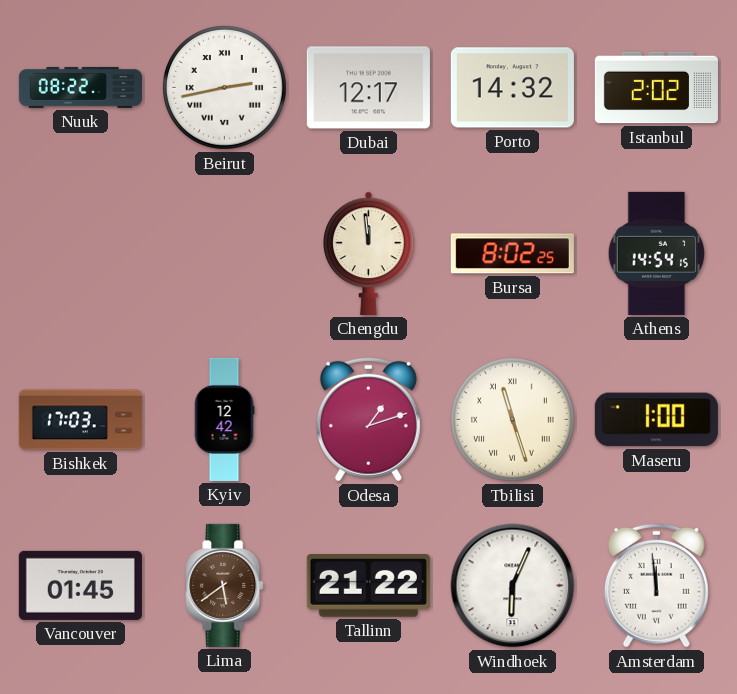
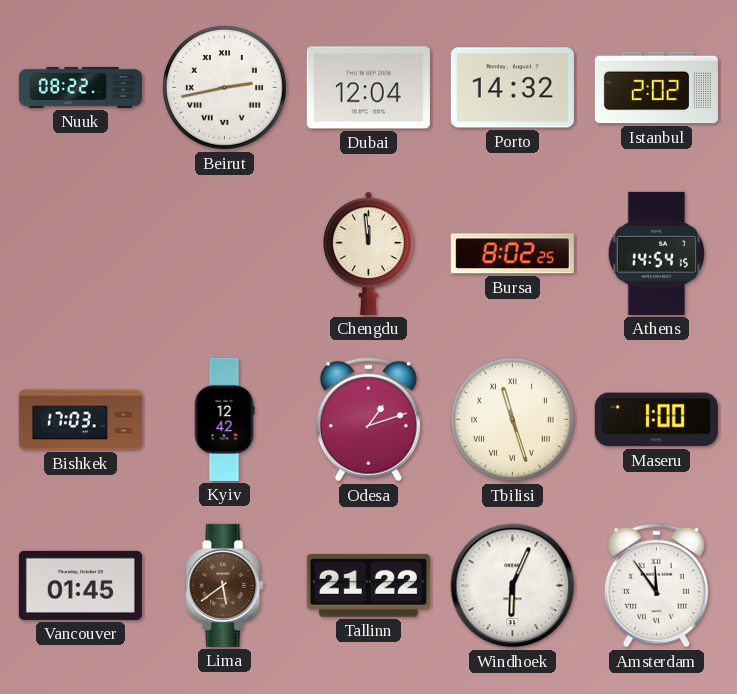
Dubai: 12:17 -> 12:04 (368, 88)
Amsterdam: 11:59 -> 11:54 (656, 585)
